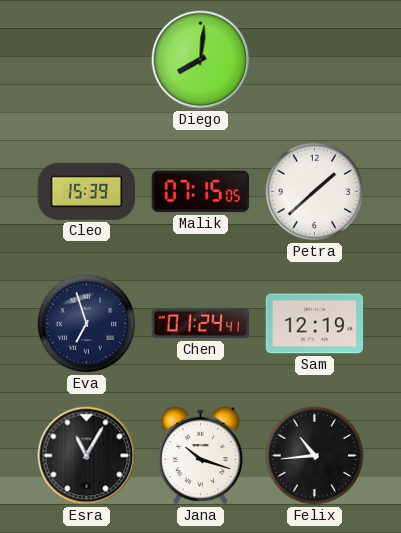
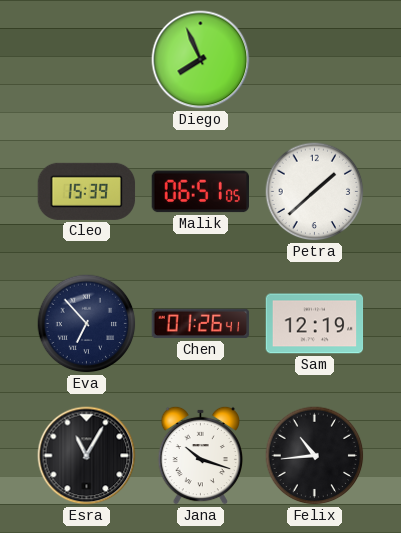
Diego: 8:01 -> 7:56 (201, 60)
Malik: 07:15 -> 06:51 (200, 192)
Eva: 6:57 -> 6:53 (87, 324)
Chen: 01:24 -> 01:26 (201, 324)
